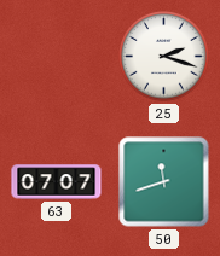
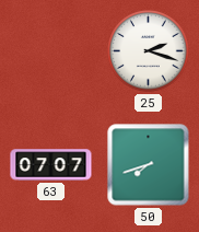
50: 11:42 -> 7:42 (149, 165)
